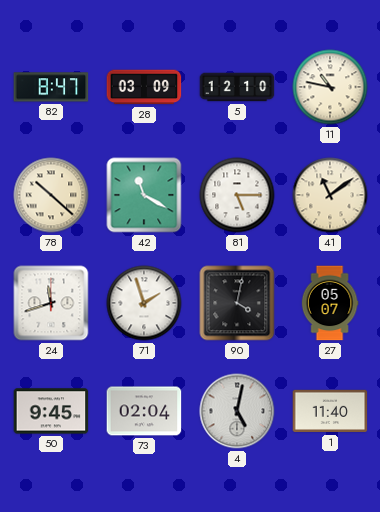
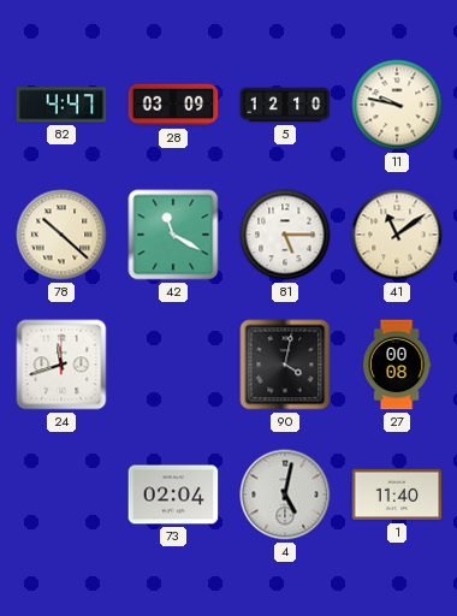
82: 8:47 -> 4:47 (61, 105)
11: 10:47 -> 9:47 (397, 105)
71: 1:57 -> none (144, 303)
27: 05:07 -> 00:08 (397, 365)
50: 9:45 -> none (51, 411)
